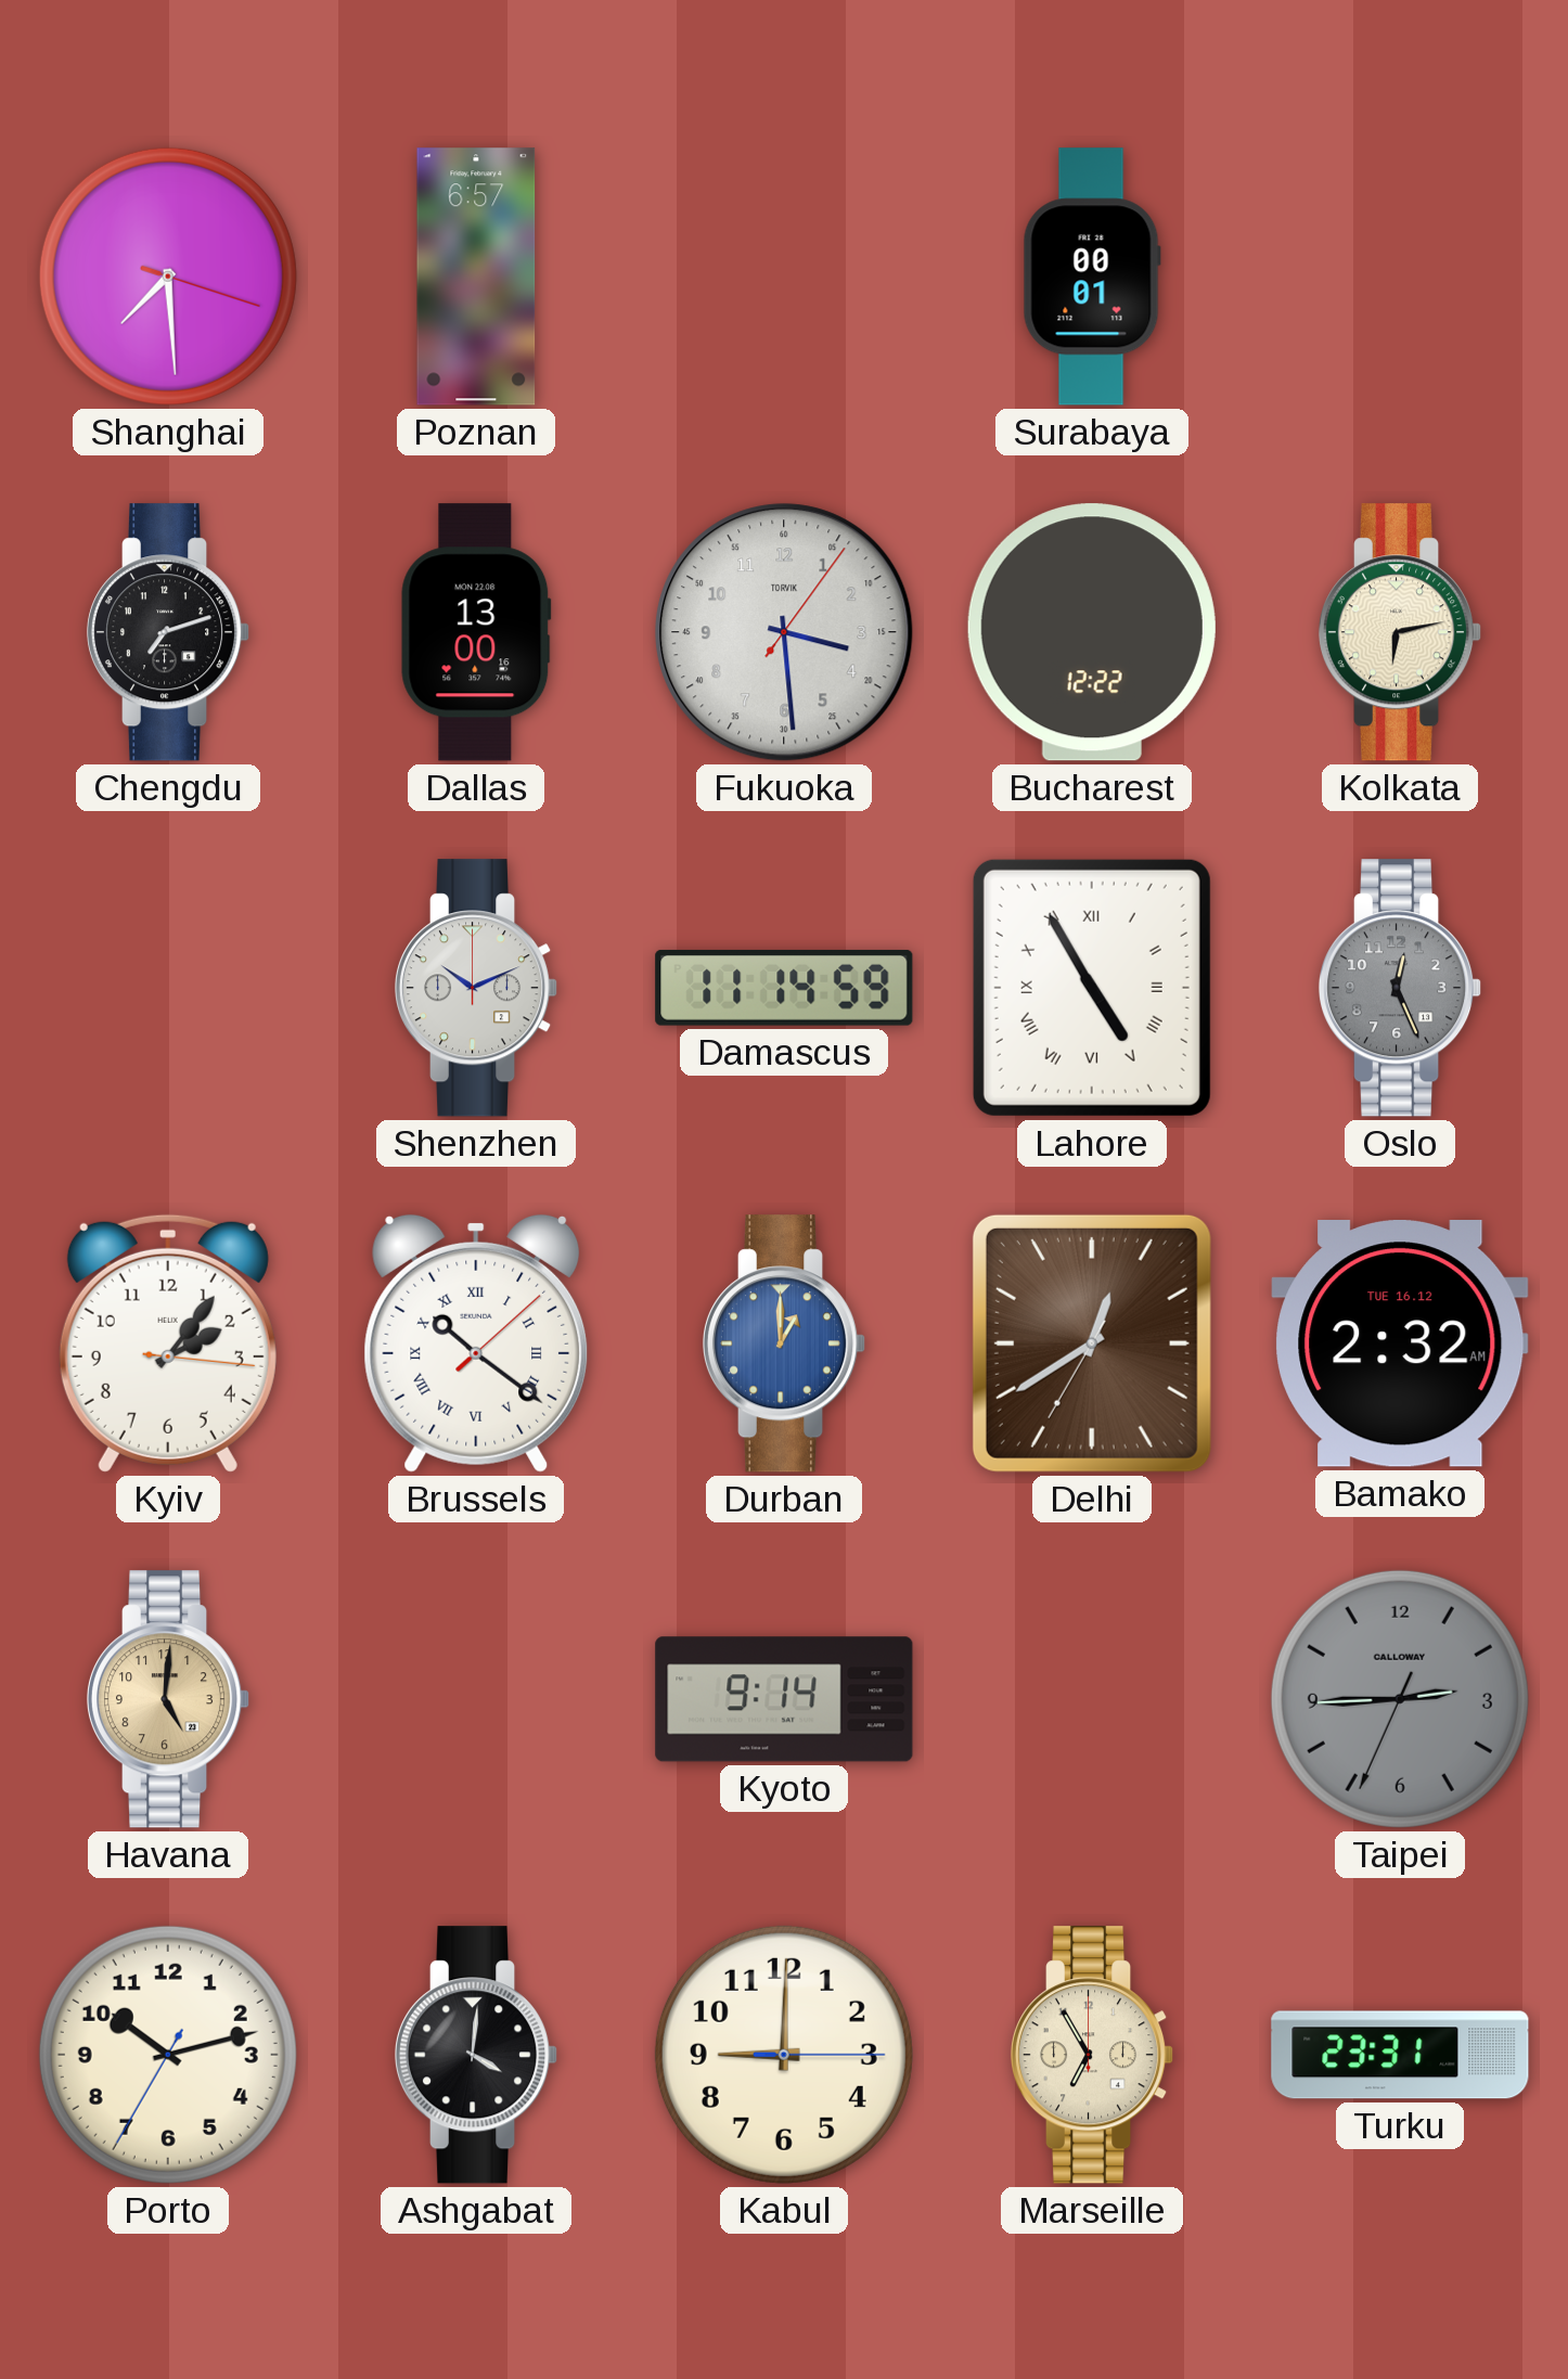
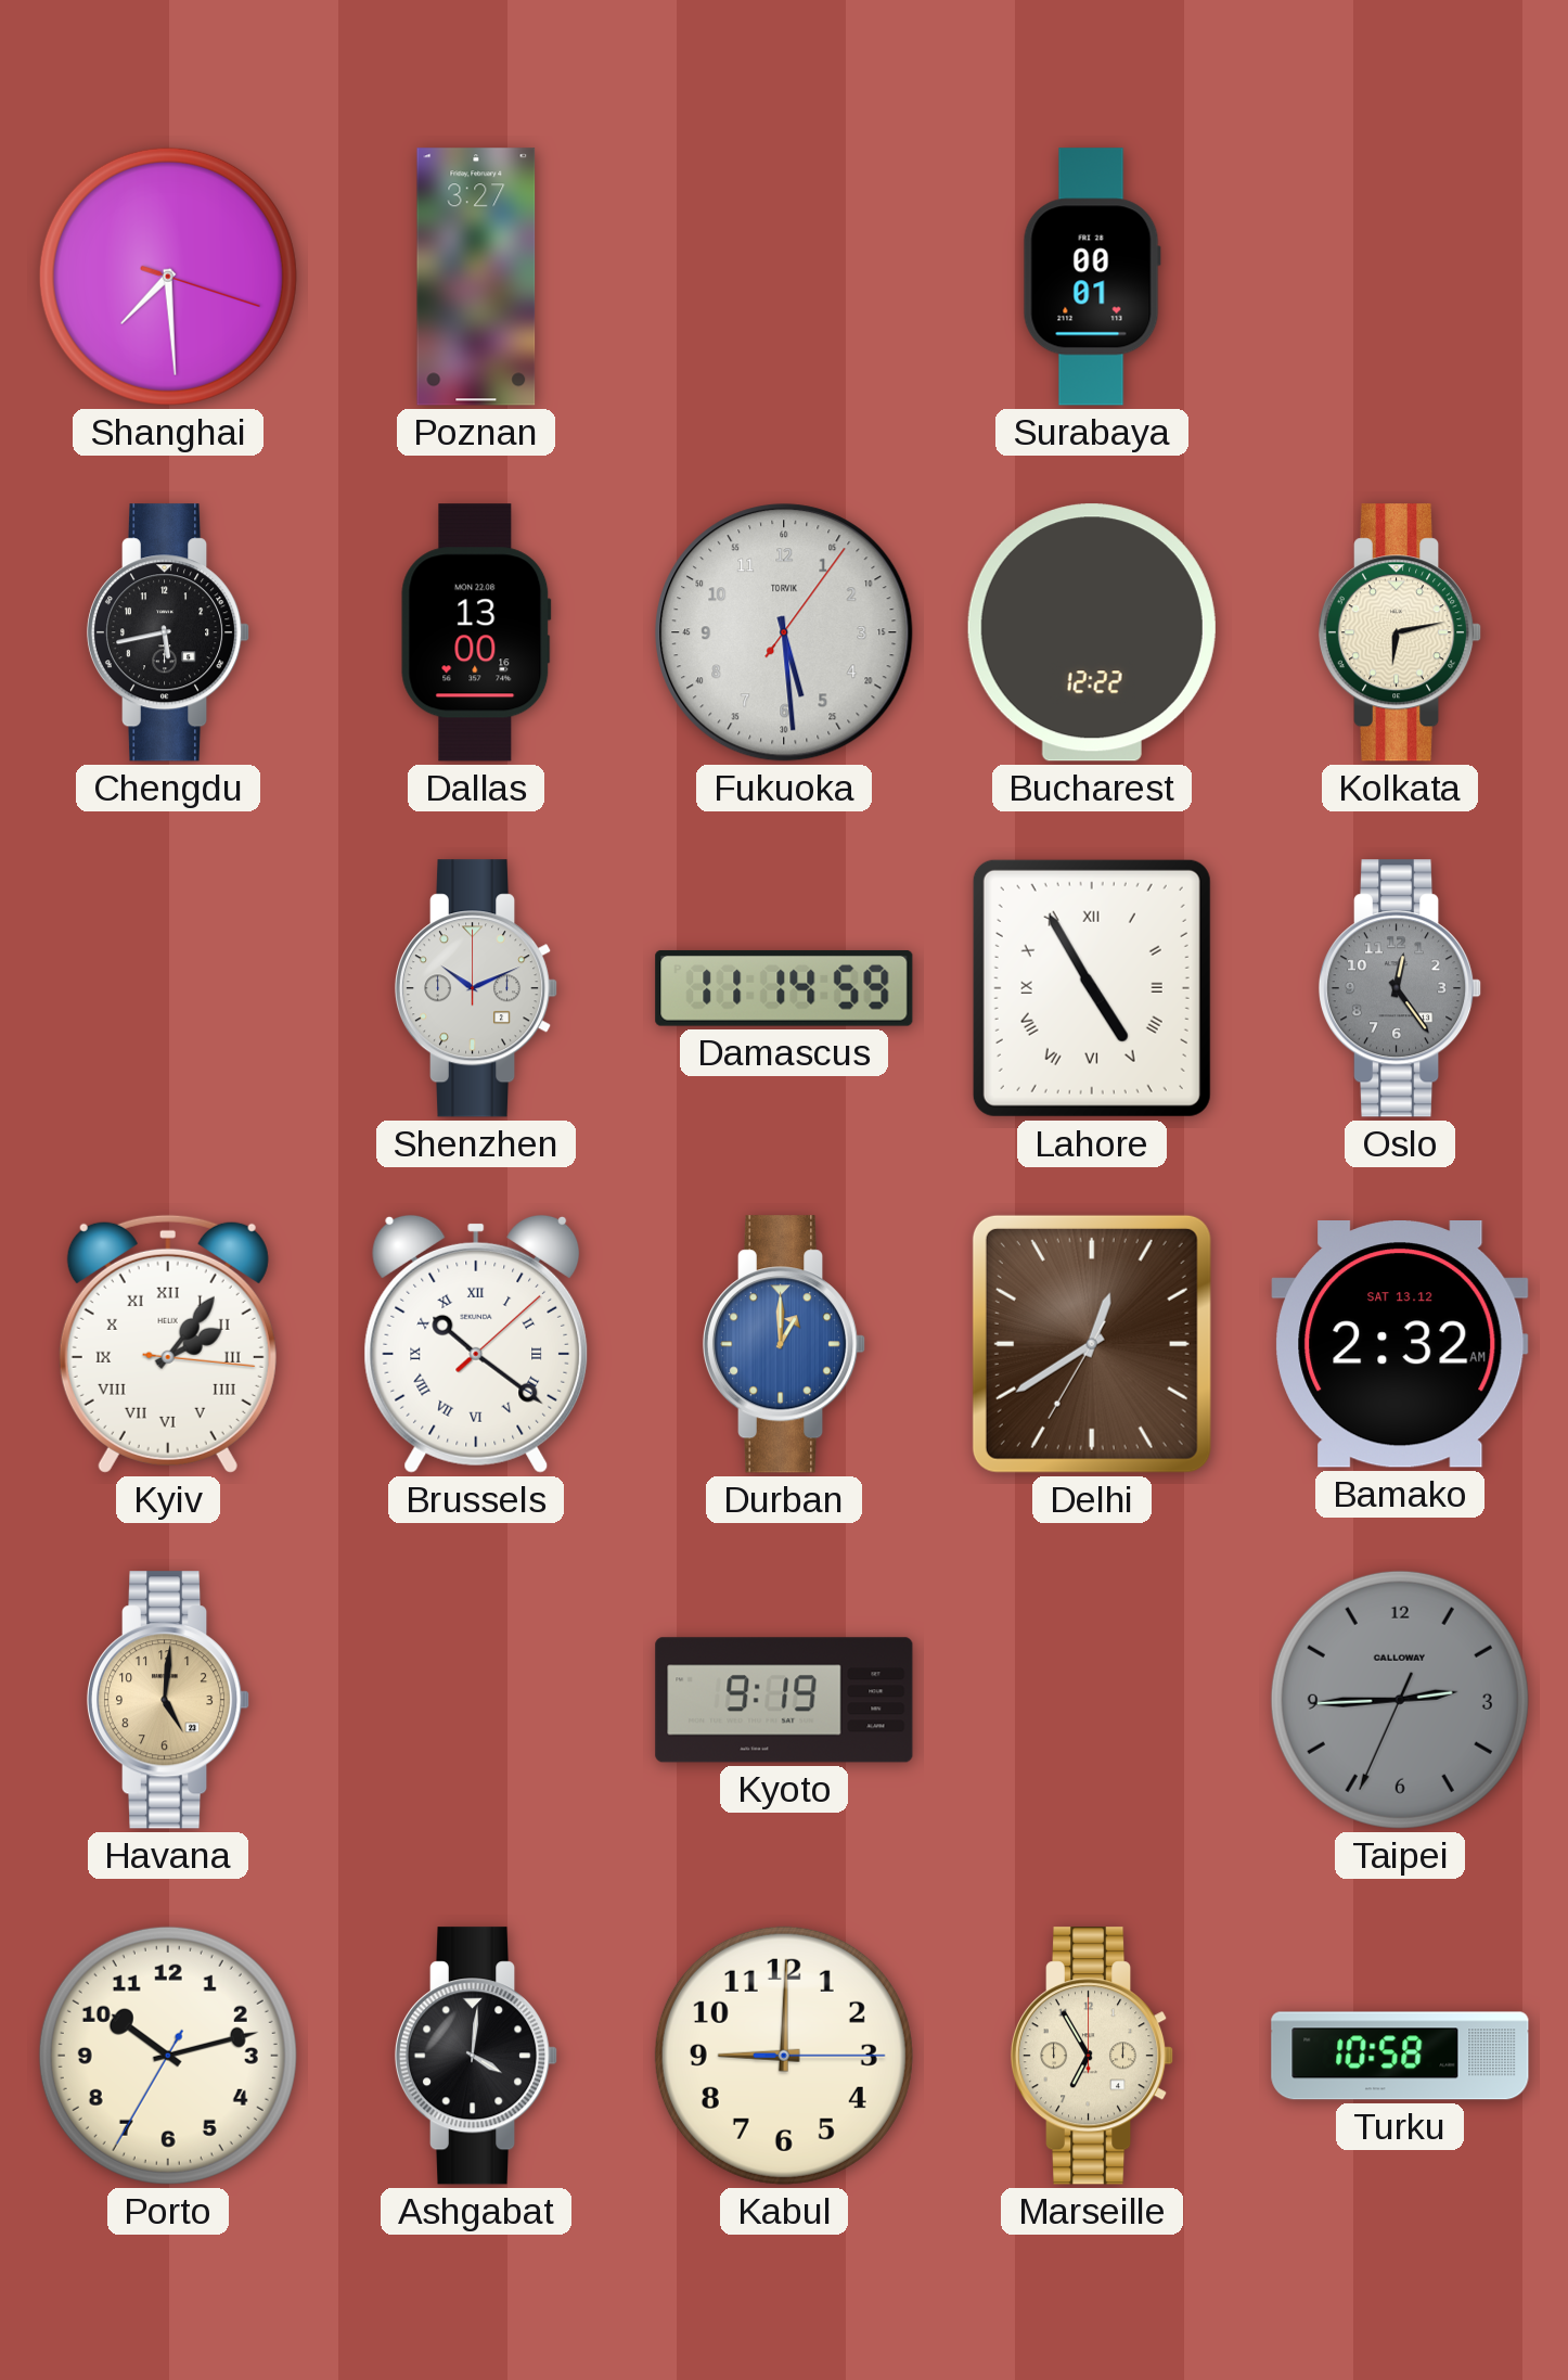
Poznan: 6:57 -> 3:27 (476, 277)
Chengdu: 7:12 -> 5:43 (168, 632)
Fukuoka: 3:29 -> 5:29 (784, 632)
Oslo: 12:26 -> 12:24 (1400, 988)
Kyiv numerals: Arabic -> Roman (168, 1344)
Bamako date: TUE 16.12 -> SAT 13.12 (1400, 1345)
Kyoto: 9:14 -> 9:19 (784, 1700)
Turku: 23:31 -> 10:58 (1400, 2056)
